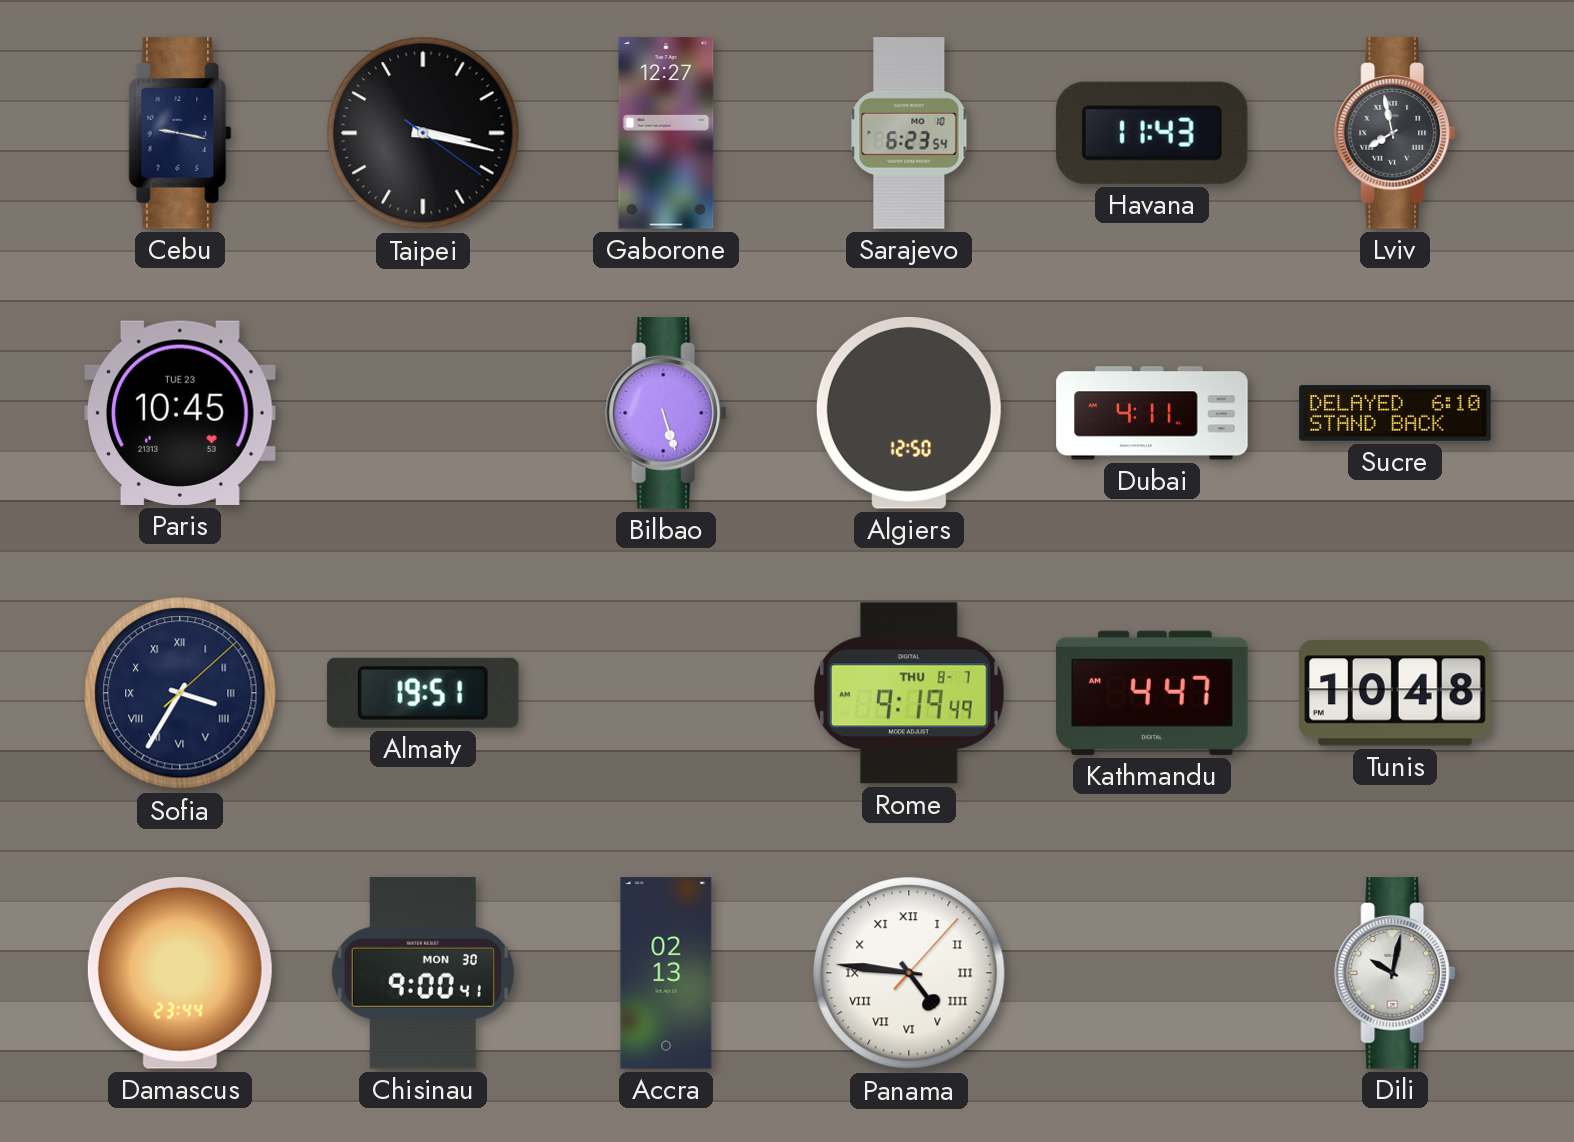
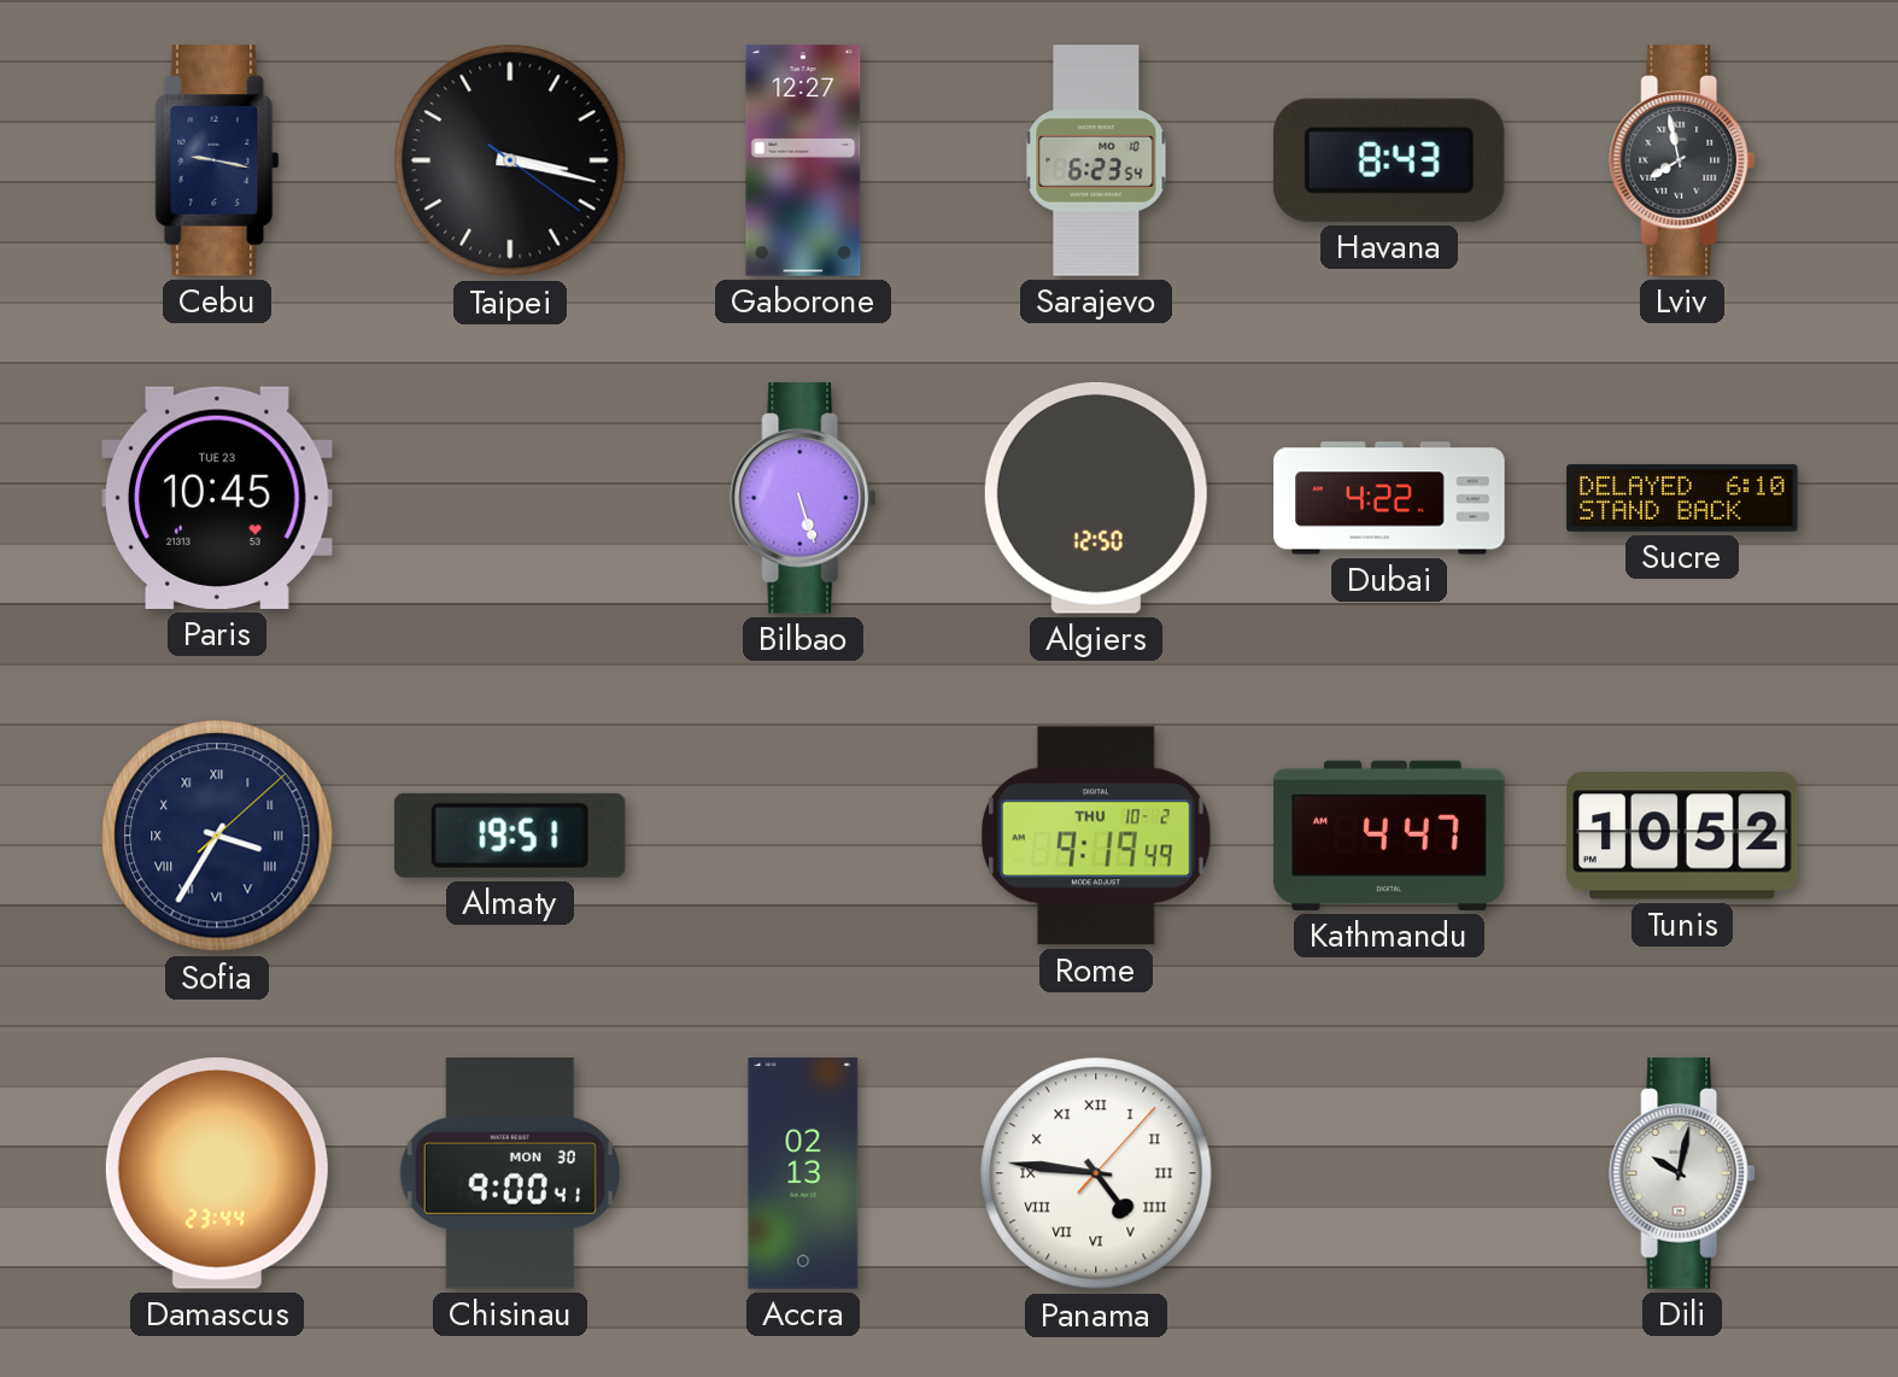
Havana: 11:43 -> 8:43 (1389, 160)
Dubai: 4:11 -> 4:22 (1389, 498)
Rome date: THU 8-7 -> THU 10-2 (1097, 836)
Tunis: 10:48 -> 10:52 (1682, 836)
